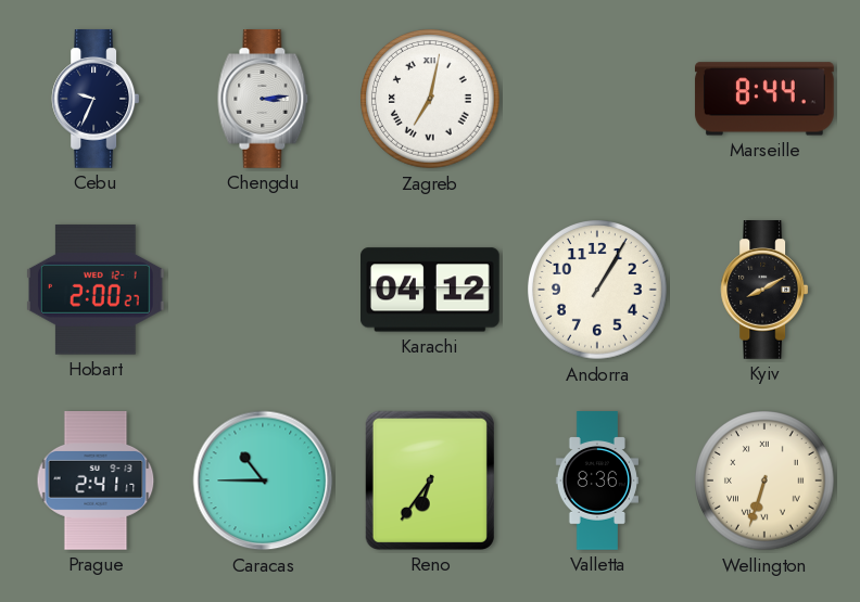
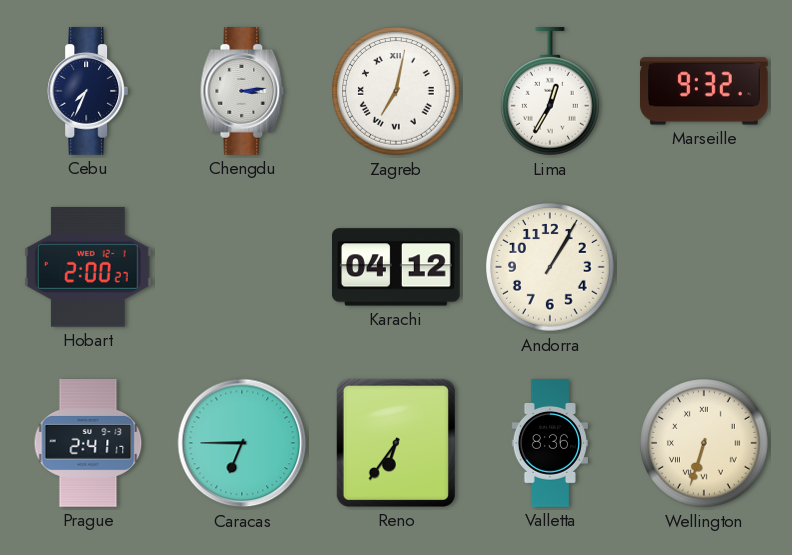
Cebu: 9:34 -> 7:34 (88, 92)
Lima: none -> 12:35 (550, 92)
Marseille: 8:44 -> 9:32 (704, 91)
Kyiv: 8:10 -> none (764, 291)
Caracas: 10:45 -> 6:45 (242, 443)
